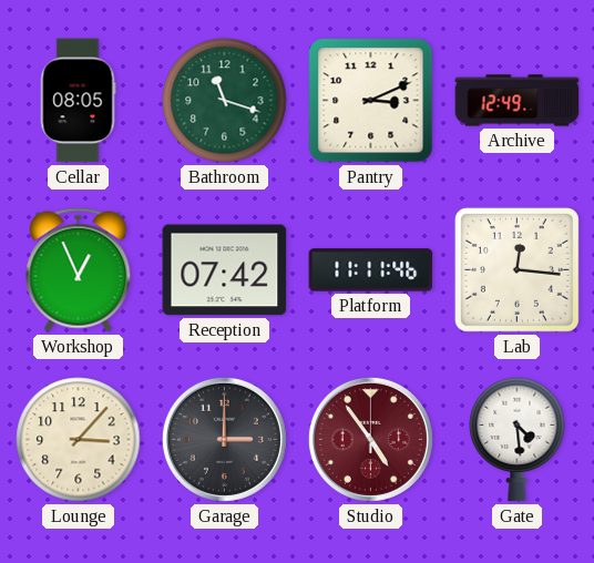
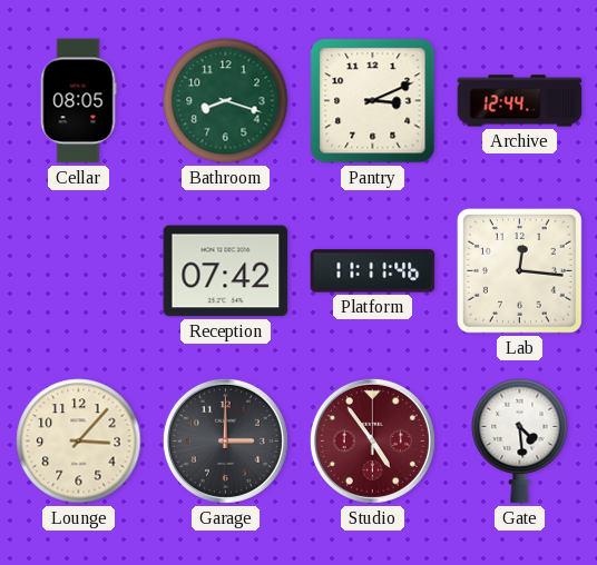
Bathroom: 11:18 -> 8:18 (226, 101)
Archive: 12:49 -> 12:44 (520, 101)
Workshop: 12:56 -> none (79, 270)
